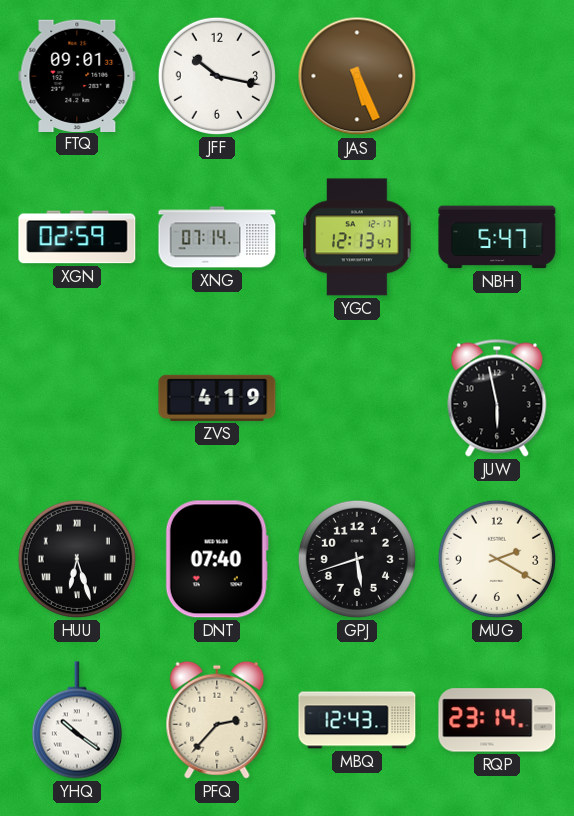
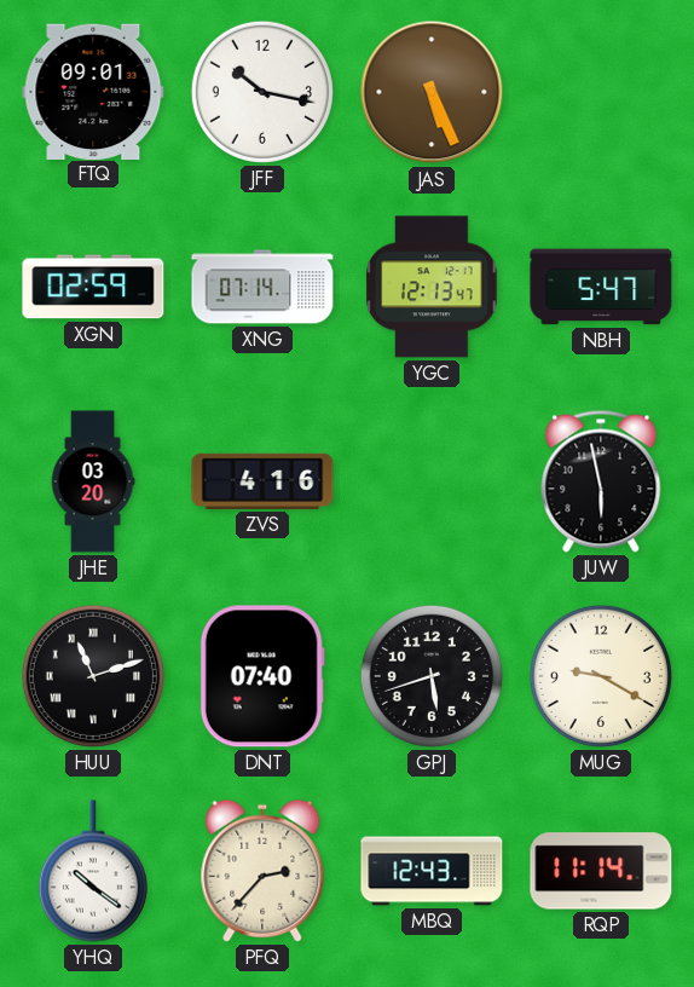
JHE: none -> 03:20 (93, 481)
ZVS: 4:19 -> 4:16 (262, 481)
HUU: 6:27 -> 11:12 (93, 676)
MUG: 2:20 -> 9:20 (601, 676)
RQP: 23:14 -> 11:14 (601, 871)
